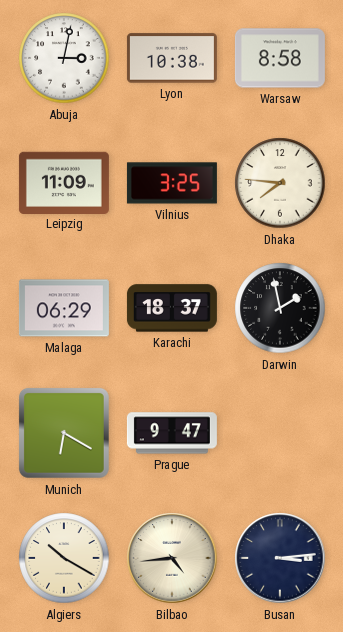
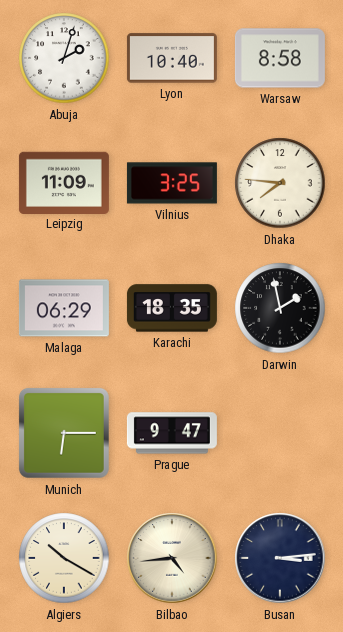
Abuja: 3:02 -> 2:03 (64, 58)
Lyon: 10:38 -> 10:40 (172, 58)
Karachi: 18:37 -> 18:35 (172, 308)
Munich: 6:20 -> 6:15 (64, 433)
